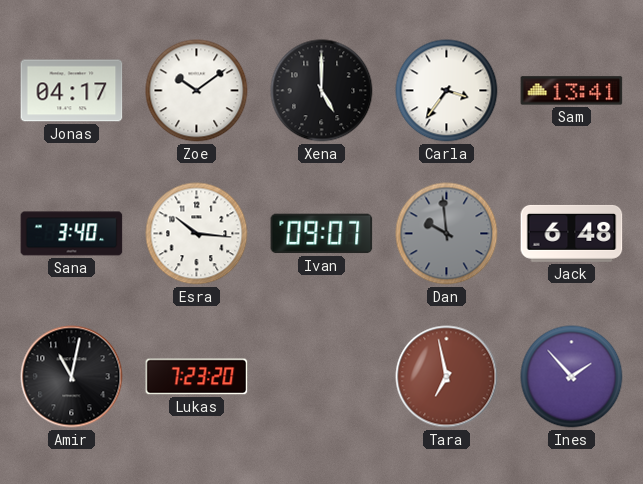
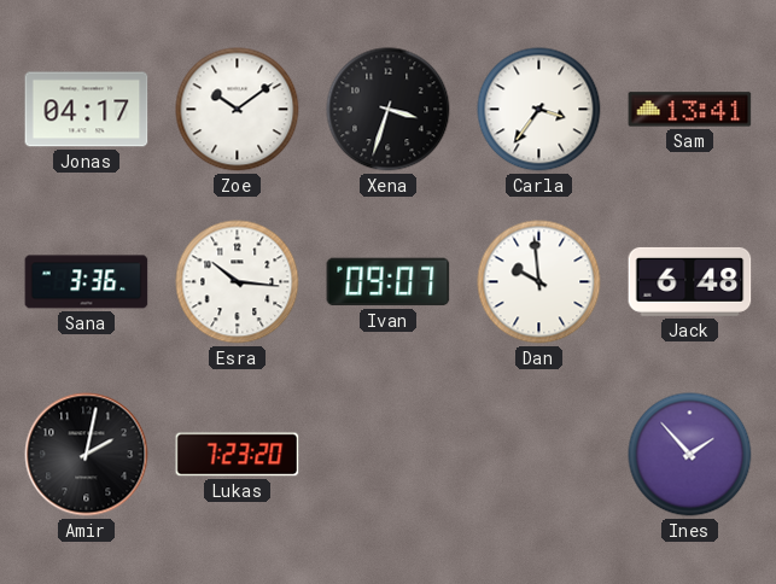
Xena: 5:00 -> 3:33 (389, 110)
Sana: 3:40 -> 3:36 (87, 282)
Dan dial: grey -> white (539, 282)
Amir: 11:02 -> 2:02 (87, 455)
Tara: 6:58 -> none (447, 377)
